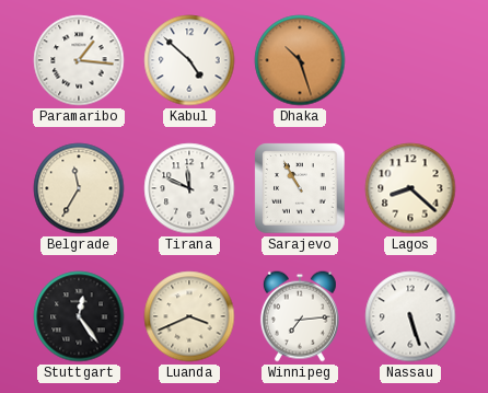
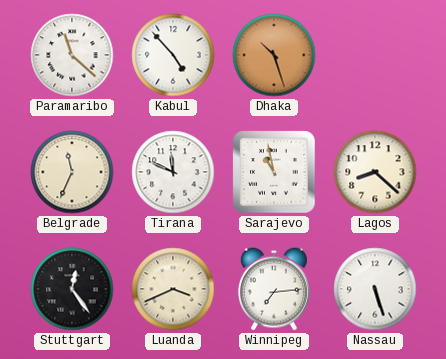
Paramaribo: 1:16 -> 11:22 (72, 55)
Kabul: 4:52 -> 4:53 (173, 55)
Belgrade: 11:35 -> 11:34 (72, 172)
Sarajevo: 10:55 -> 10:58 (274, 172)
